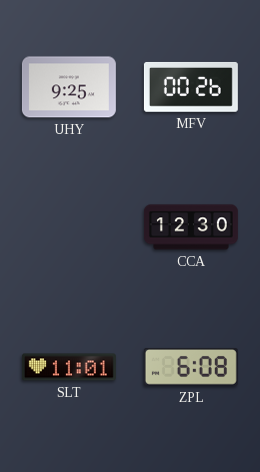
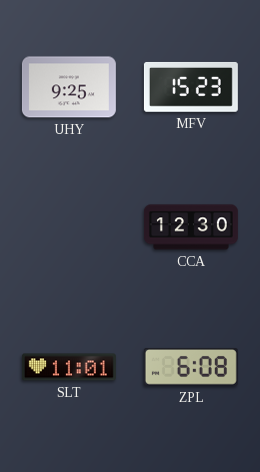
MFV: 00:26 -> 15:23 (191, 87)
